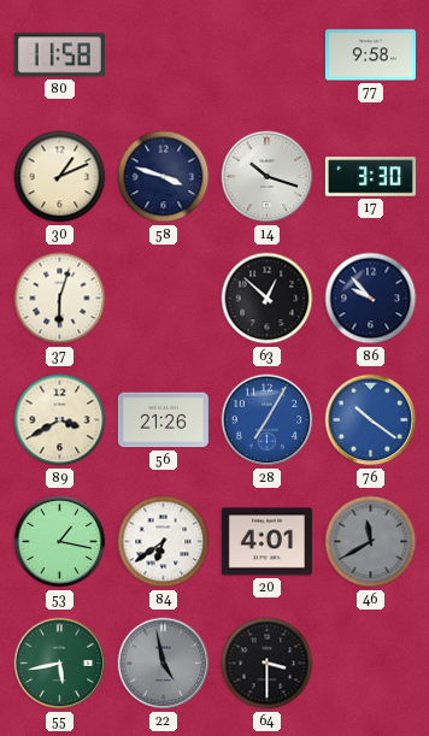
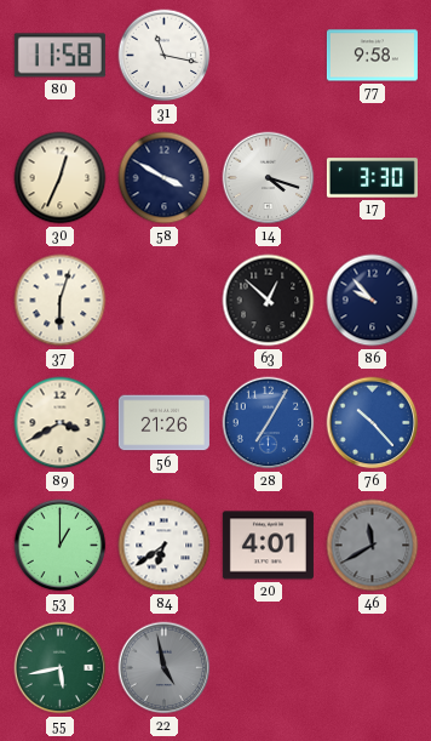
31: none -> 11:17 (165, 56)
30: 1:11 -> 12:34 (61, 178)
58: 3:48 -> 3:50 (165, 178)
14: 10:18 -> 4:18 (269, 178)
76: 10:21 -> 10:23 (373, 423)
53: 1:17 -> 1:00 (61, 546)
64: 3:30 -> none (268, 664)
